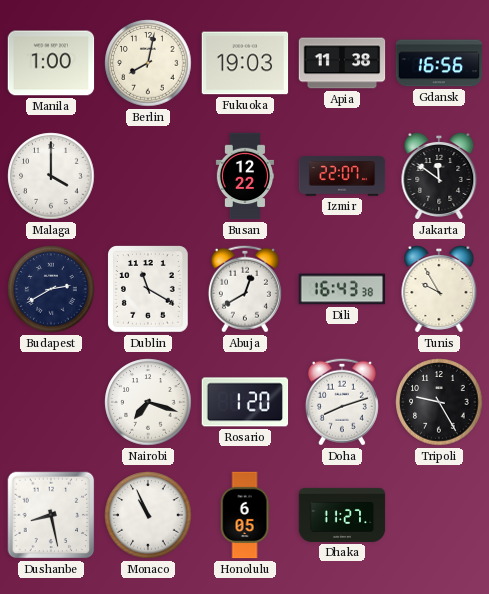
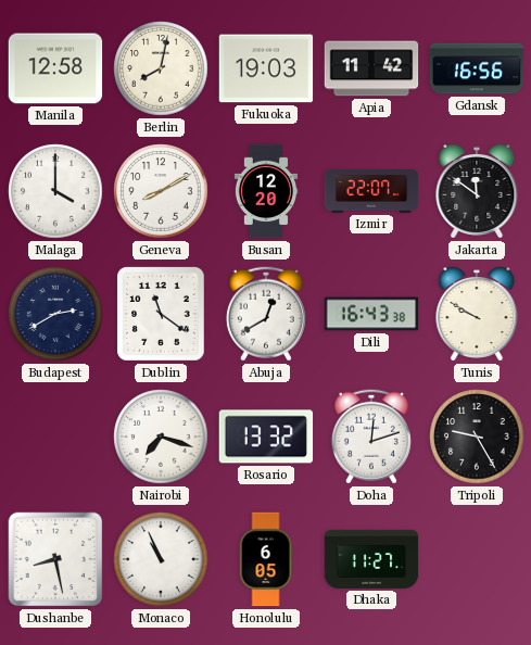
Manila: 1:00 -> 12:58 (55, 68)
Apia: 11:38 -> 11:42 (371, 68)
Geneva: none -> 8:10 (161, 191)
Busan: 12:22 -> 12:20 (265, 191)
Dublin: 11:20 -> 11:21 (162, 315)
Tunis: 9:55 -> 9:50 (477, 314)
Rosario: 1:20 -> 13:32 (266, 437)
Doha: 8:12 -> 12:12 (371, 437)
